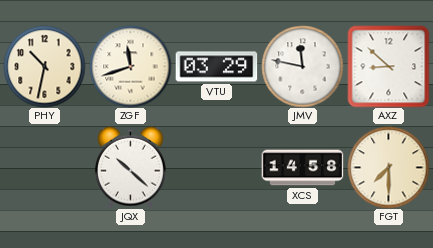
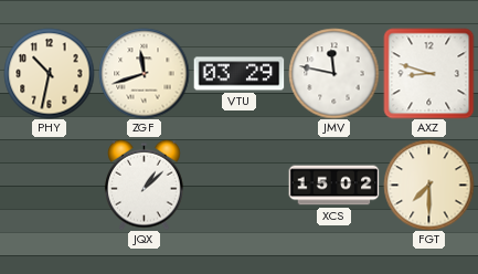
AXZ: 8:52 -> 8:48 (428, 73)
JQX: 10:22 -> 1:08 (145, 185)
XCS: 14:58 -> 15:02 (333, 186)
